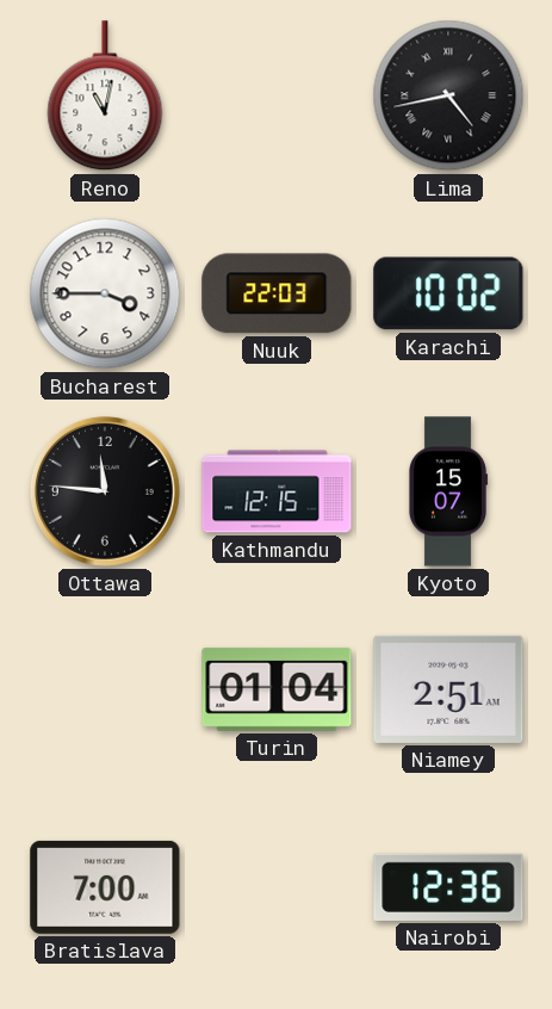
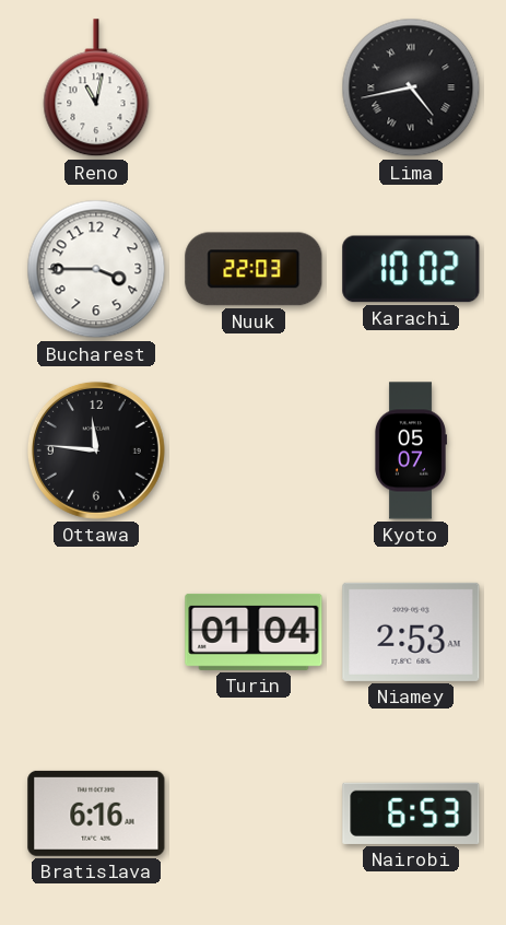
Kathmandu: 12:15 -> none (277, 491)
Kyoto: 15:07 -> 05:07 (410, 450)
Niamey: 2:51 -> 2:53 (411, 632)
Bratislava: 7:00 -> 6:16 (96, 813)
Nairobi: 12:36 -> 6:53 (411, 813)
